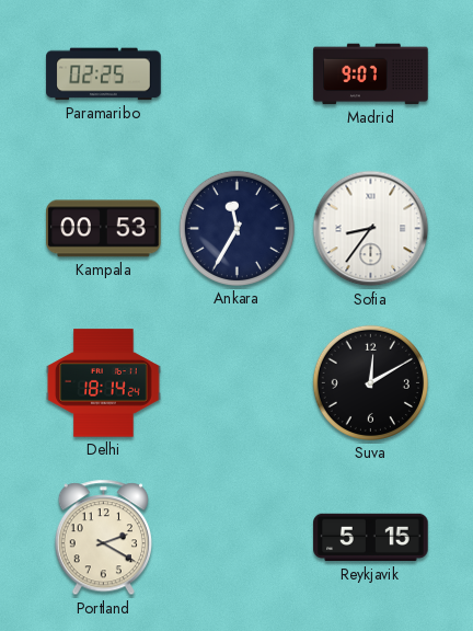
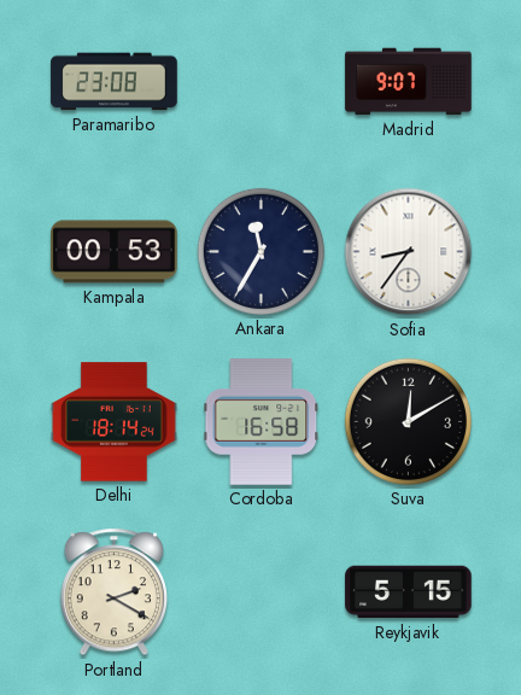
Paramaribo: 02:25 -> 23:08 (115, 82)
Cordoba: none -> 16:58 (262, 422)
